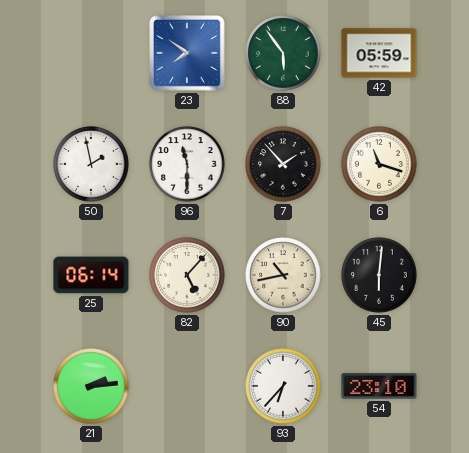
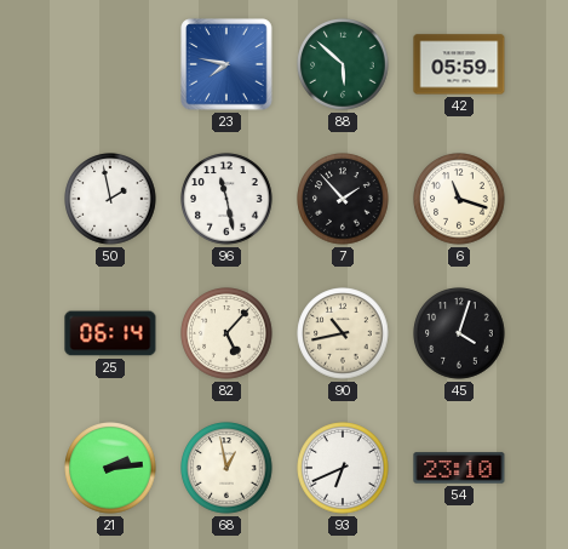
23: 7:51 -> 7:47 (226, 64)
88: 5:54 -> 5:52 (343, 64)
96: 11:30 -> 11:28 (226, 199)
45: 6:01 -> 4:03 (459, 333)
68: none -> 12:58 (226, 468)
93: 6:37 -> 6:41 (343, 468)
